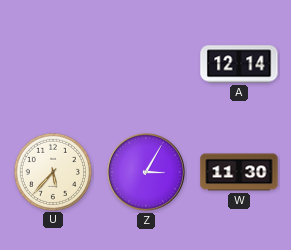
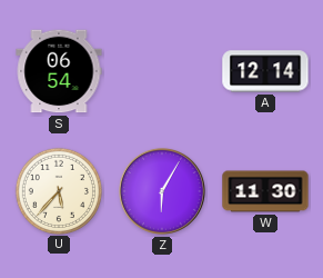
S: none -> 06:54 (59, 71)
Z: 3:05 -> 6:05 (162, 191)
